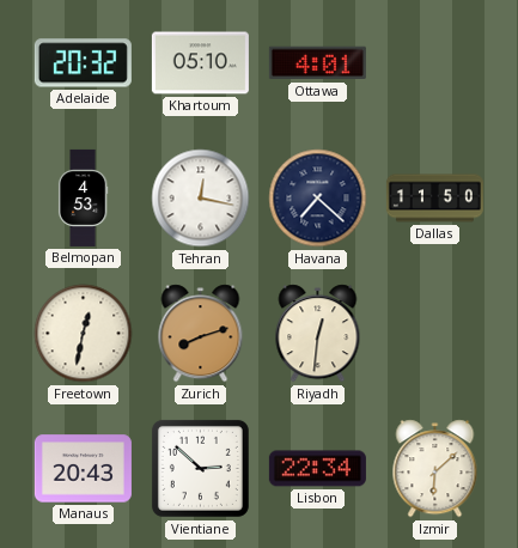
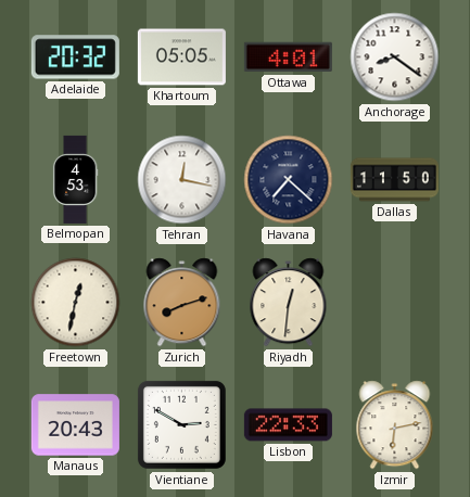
Khartoum: 05:10 -> 05:05 (181, 58)
Anchorage: none -> 8:21 (395, 58)
Vientiane: 2:52 -> 2:50 (181, 424)
Lisbon: 22:34 -> 22:33 (288, 425)
Izmir: 6:08 -> 6:13 (395, 425)
